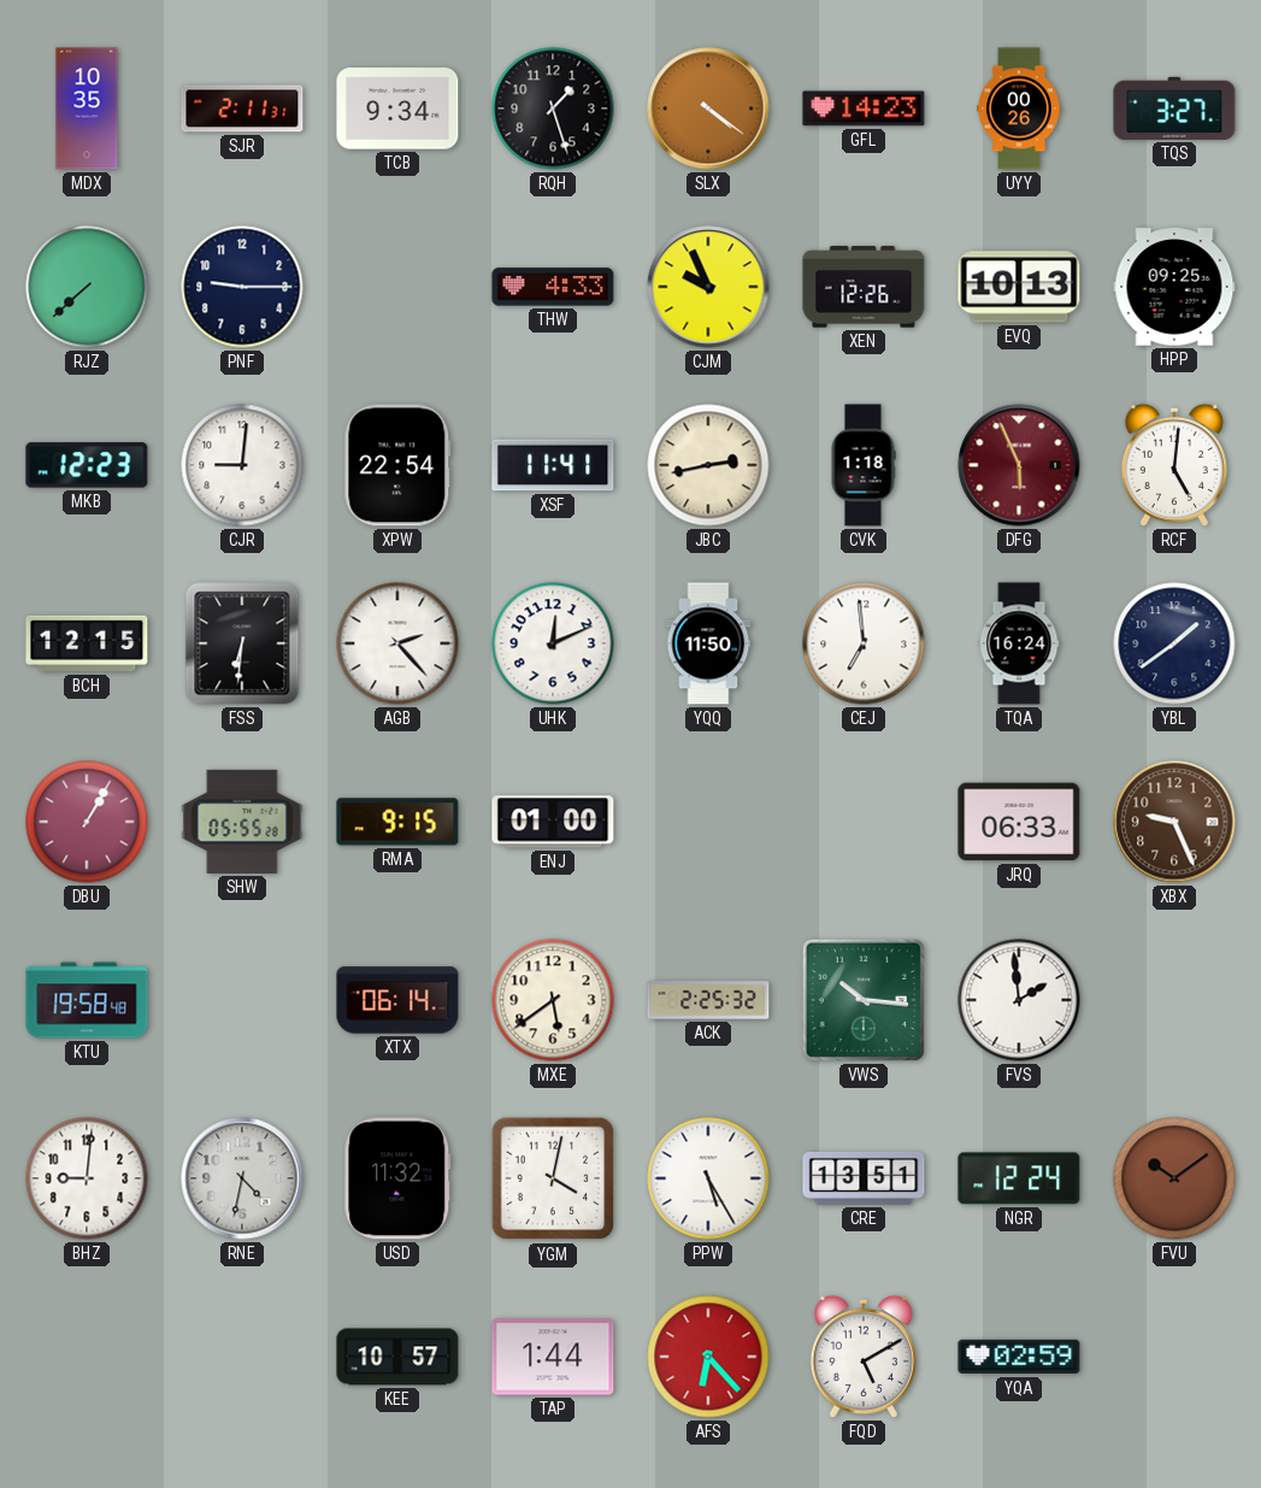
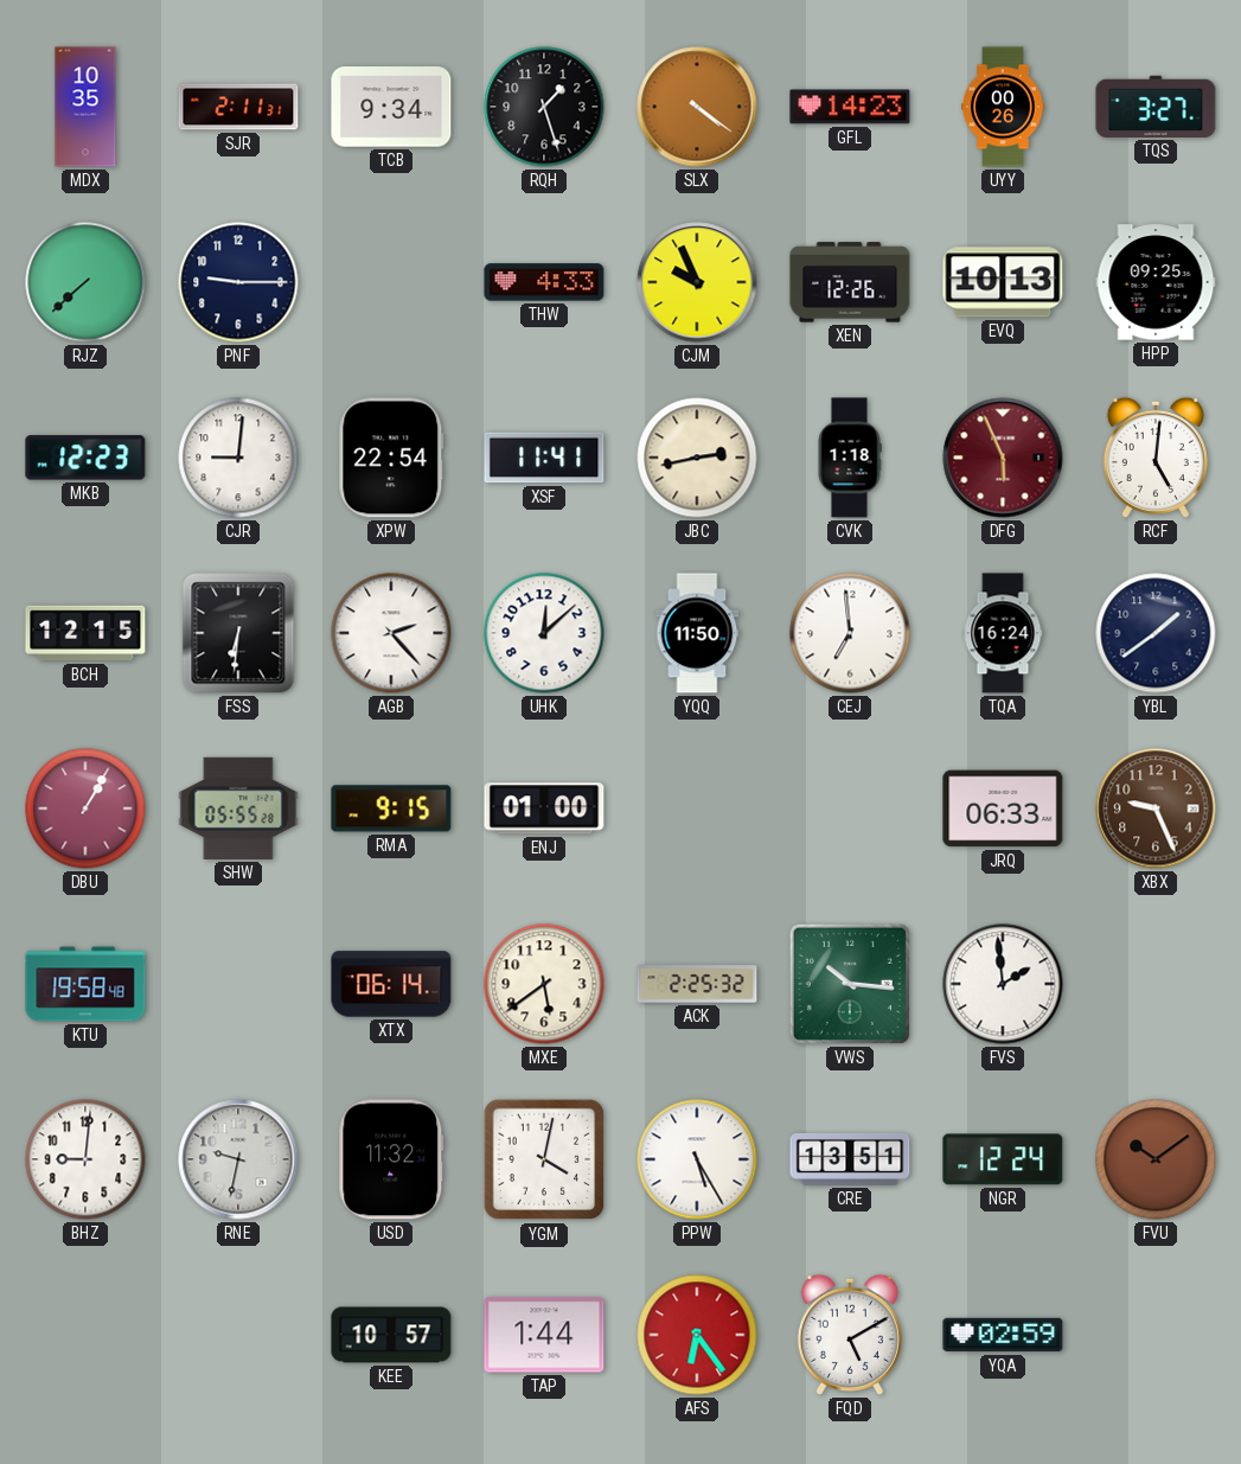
UHK: 12:11 -> 12:08 (544, 633)
RNE: 4:32 -> 9:32 (238, 1159)
AFS: 6:23 -> 6:24 (697, 1335)
